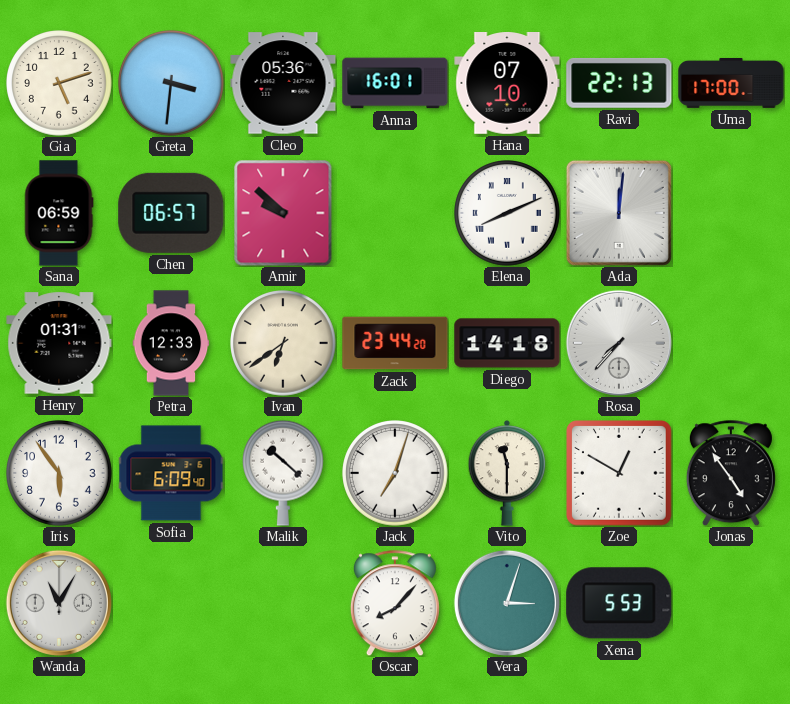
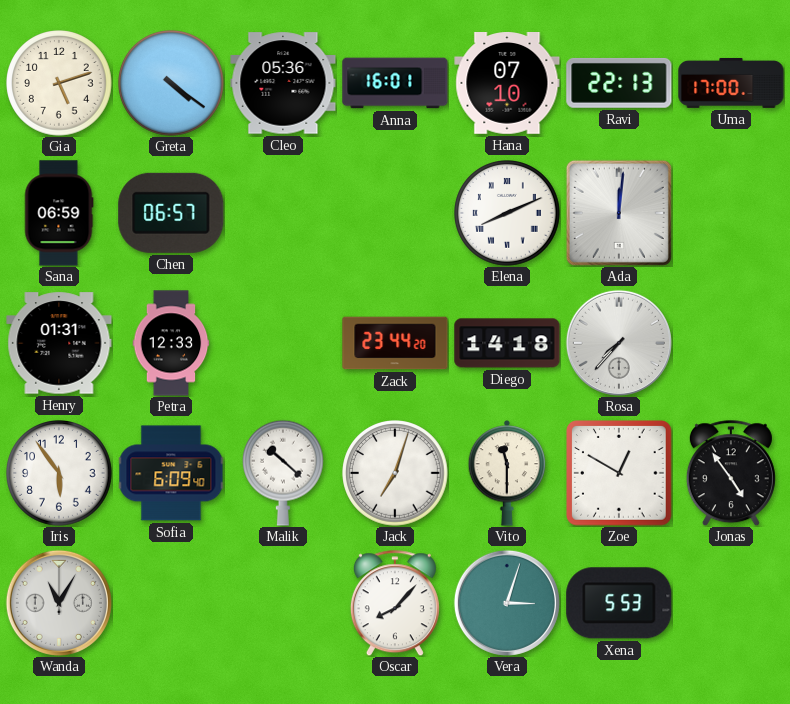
Greta: 3:31 -> 4:21 (172, 84)
Amir: 9:52 -> none (283, 213)
Ivan: 6:39 -> none (284, 344)
